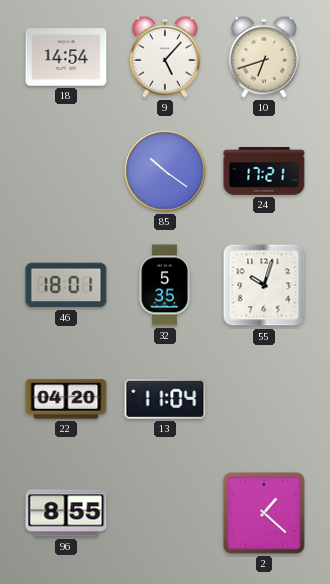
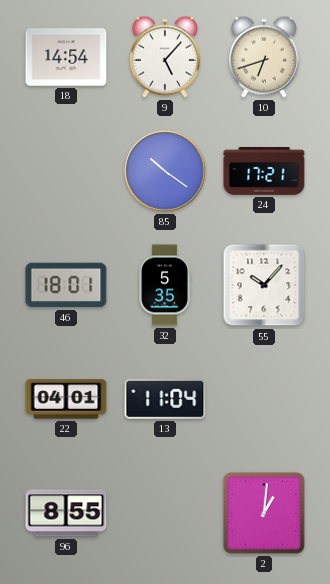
55: 10:03 -> 10:07 (264, 285)
22: 04:20 -> 04:01 (66, 399)
2: 1:22 -> 1:01 (264, 513)
